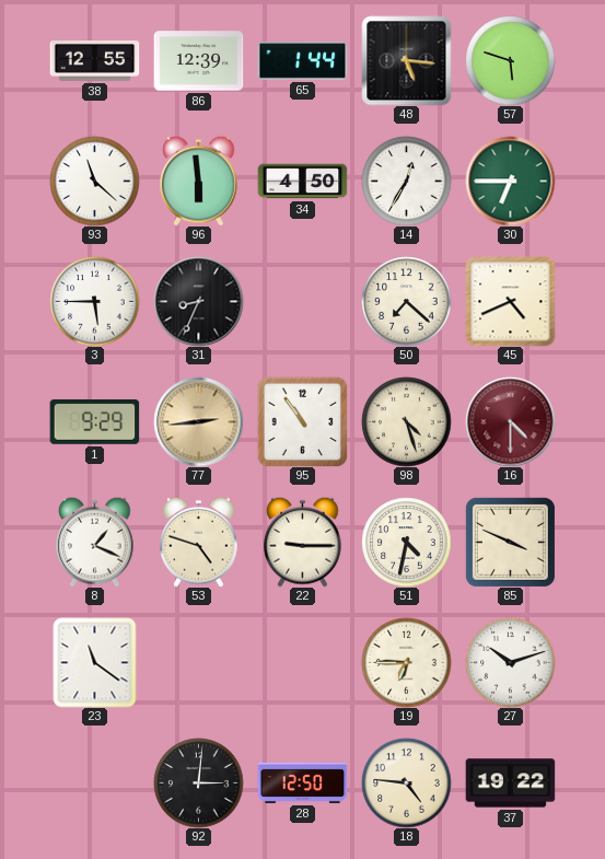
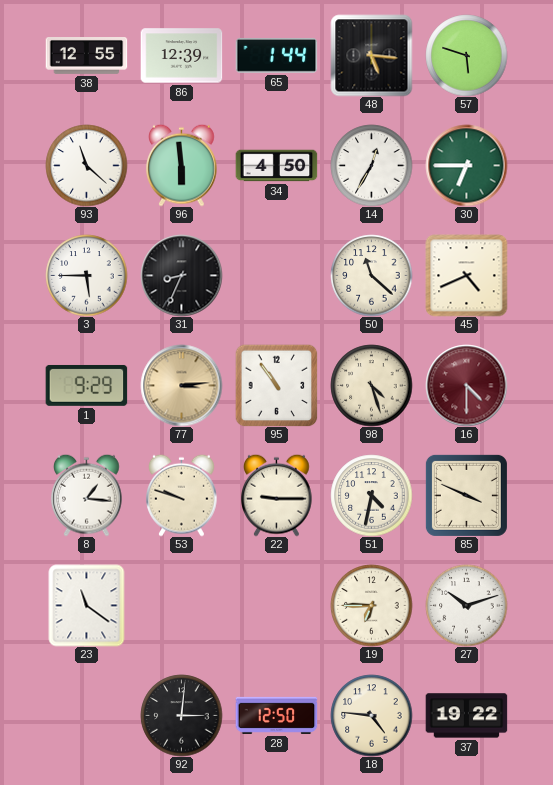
50: 7:22 -> 11:22 (371, 275)
77: 2:44 -> 3:14 (181, 385)
8: 1:19 -> 1:16 (87, 495)
53: 4:48 -> 9:48 (182, 495)
